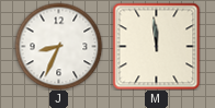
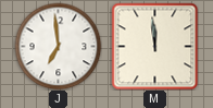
J: 8:34 -> 6:59 (58, 46)
